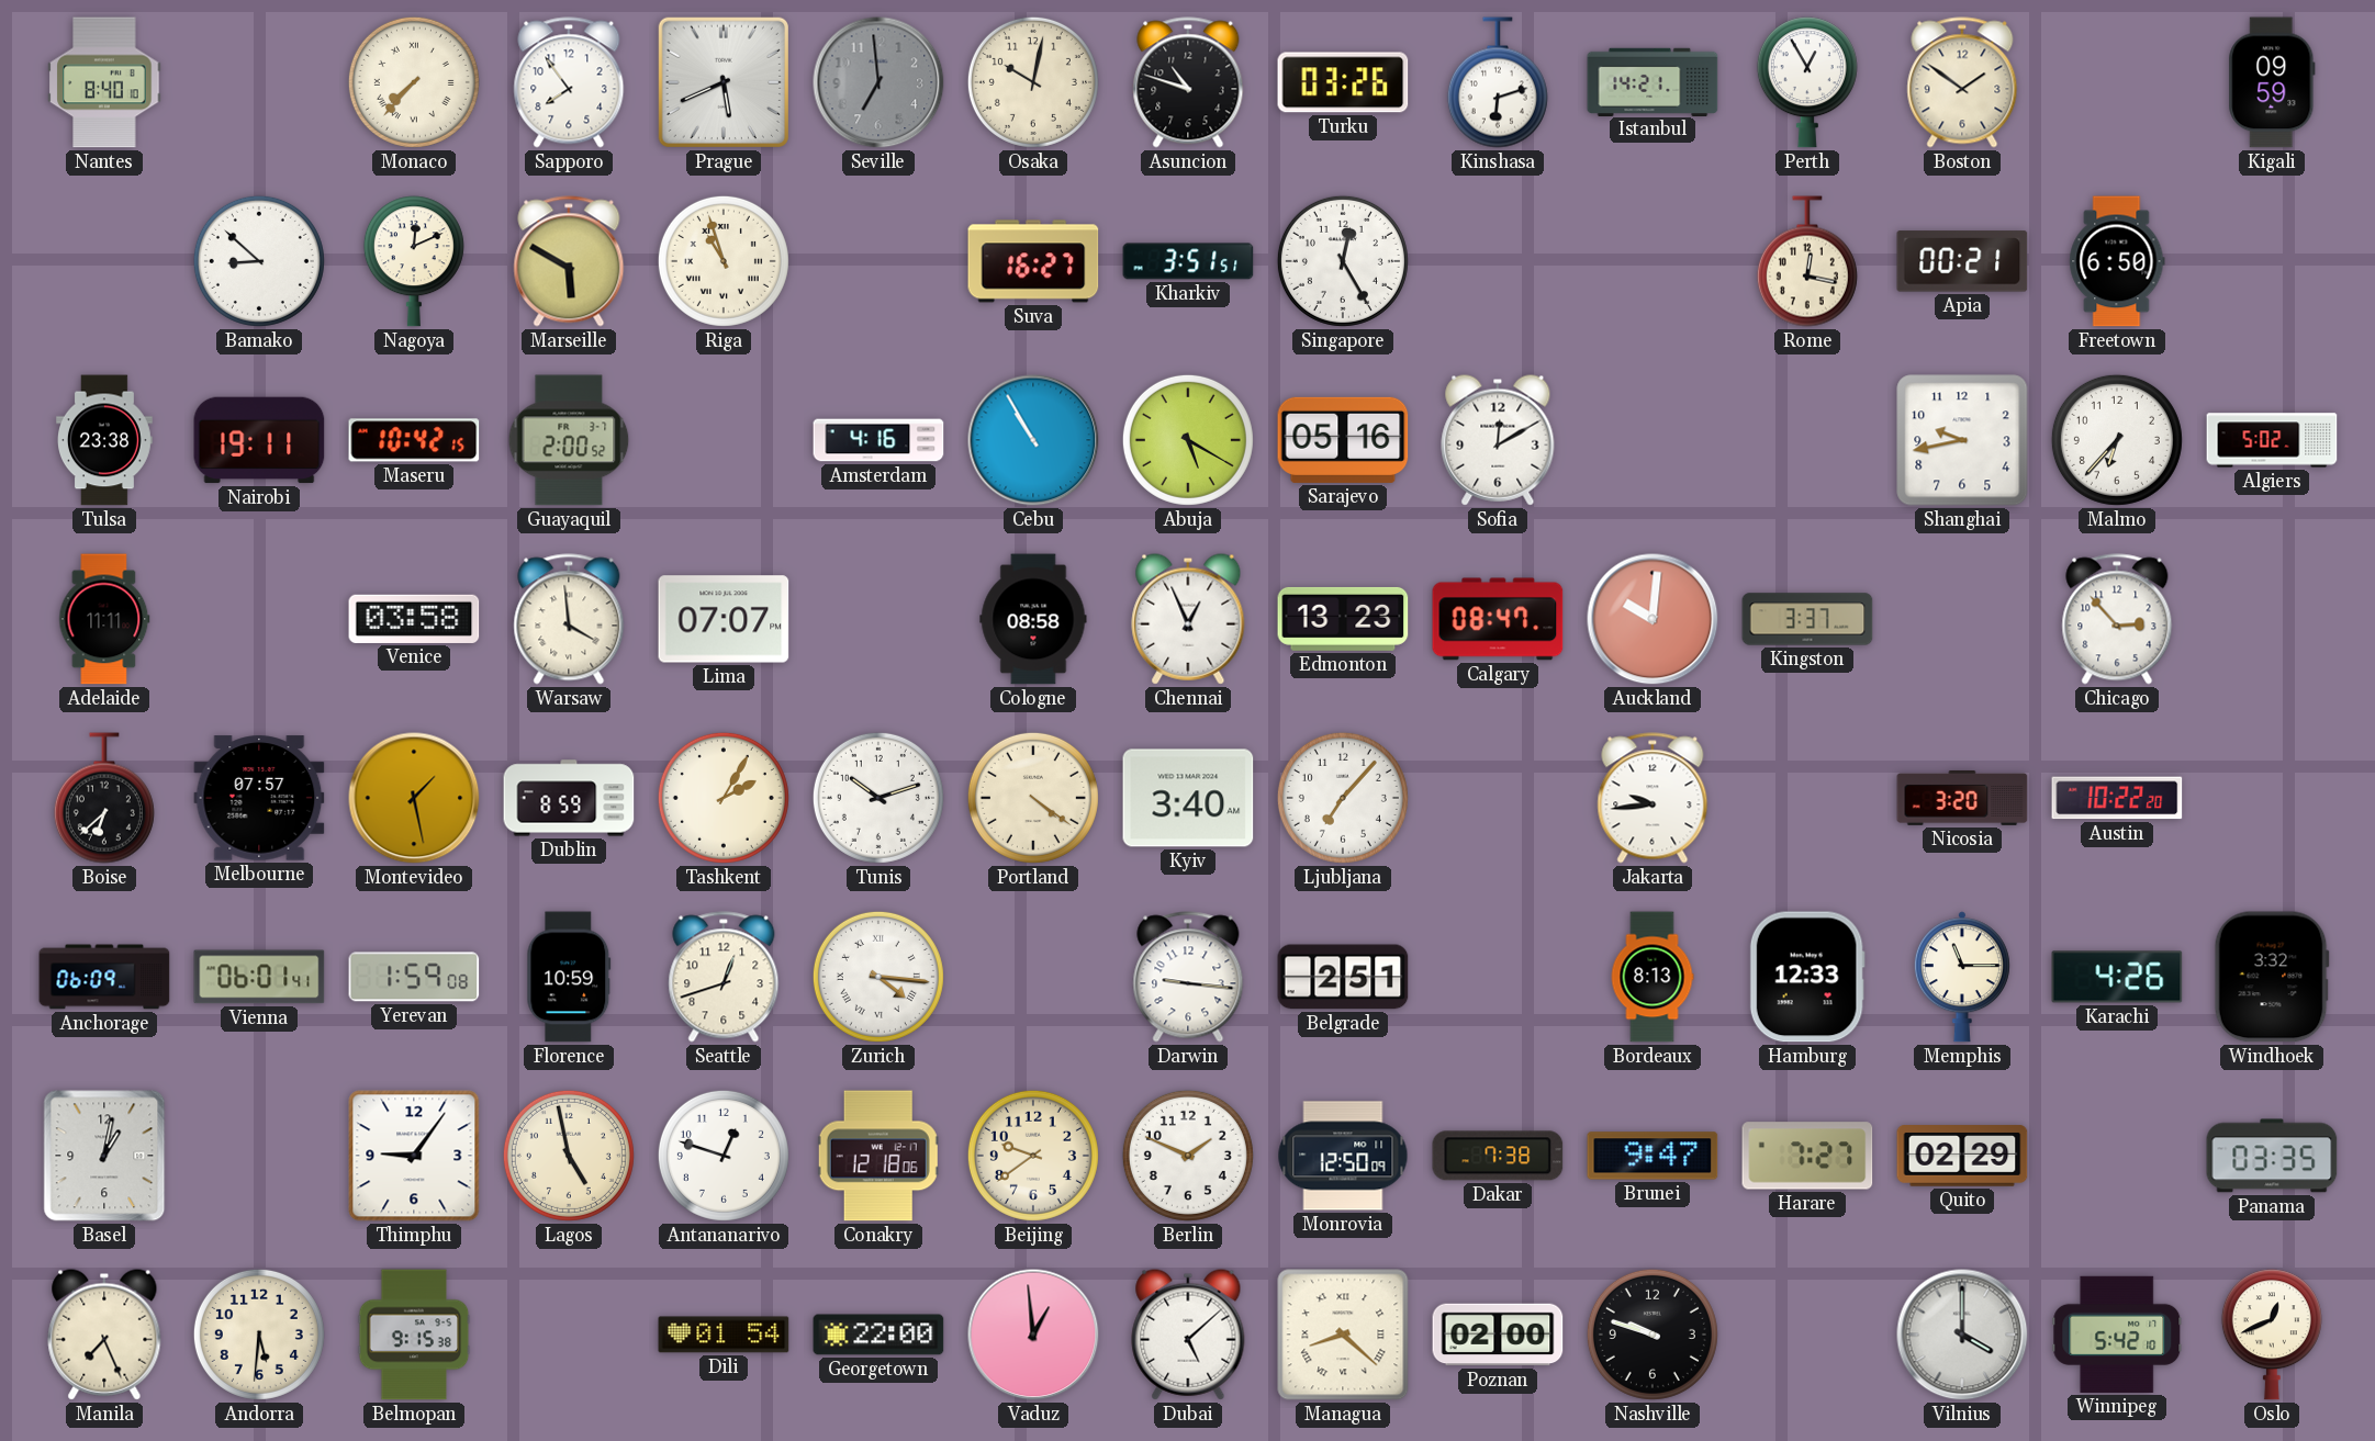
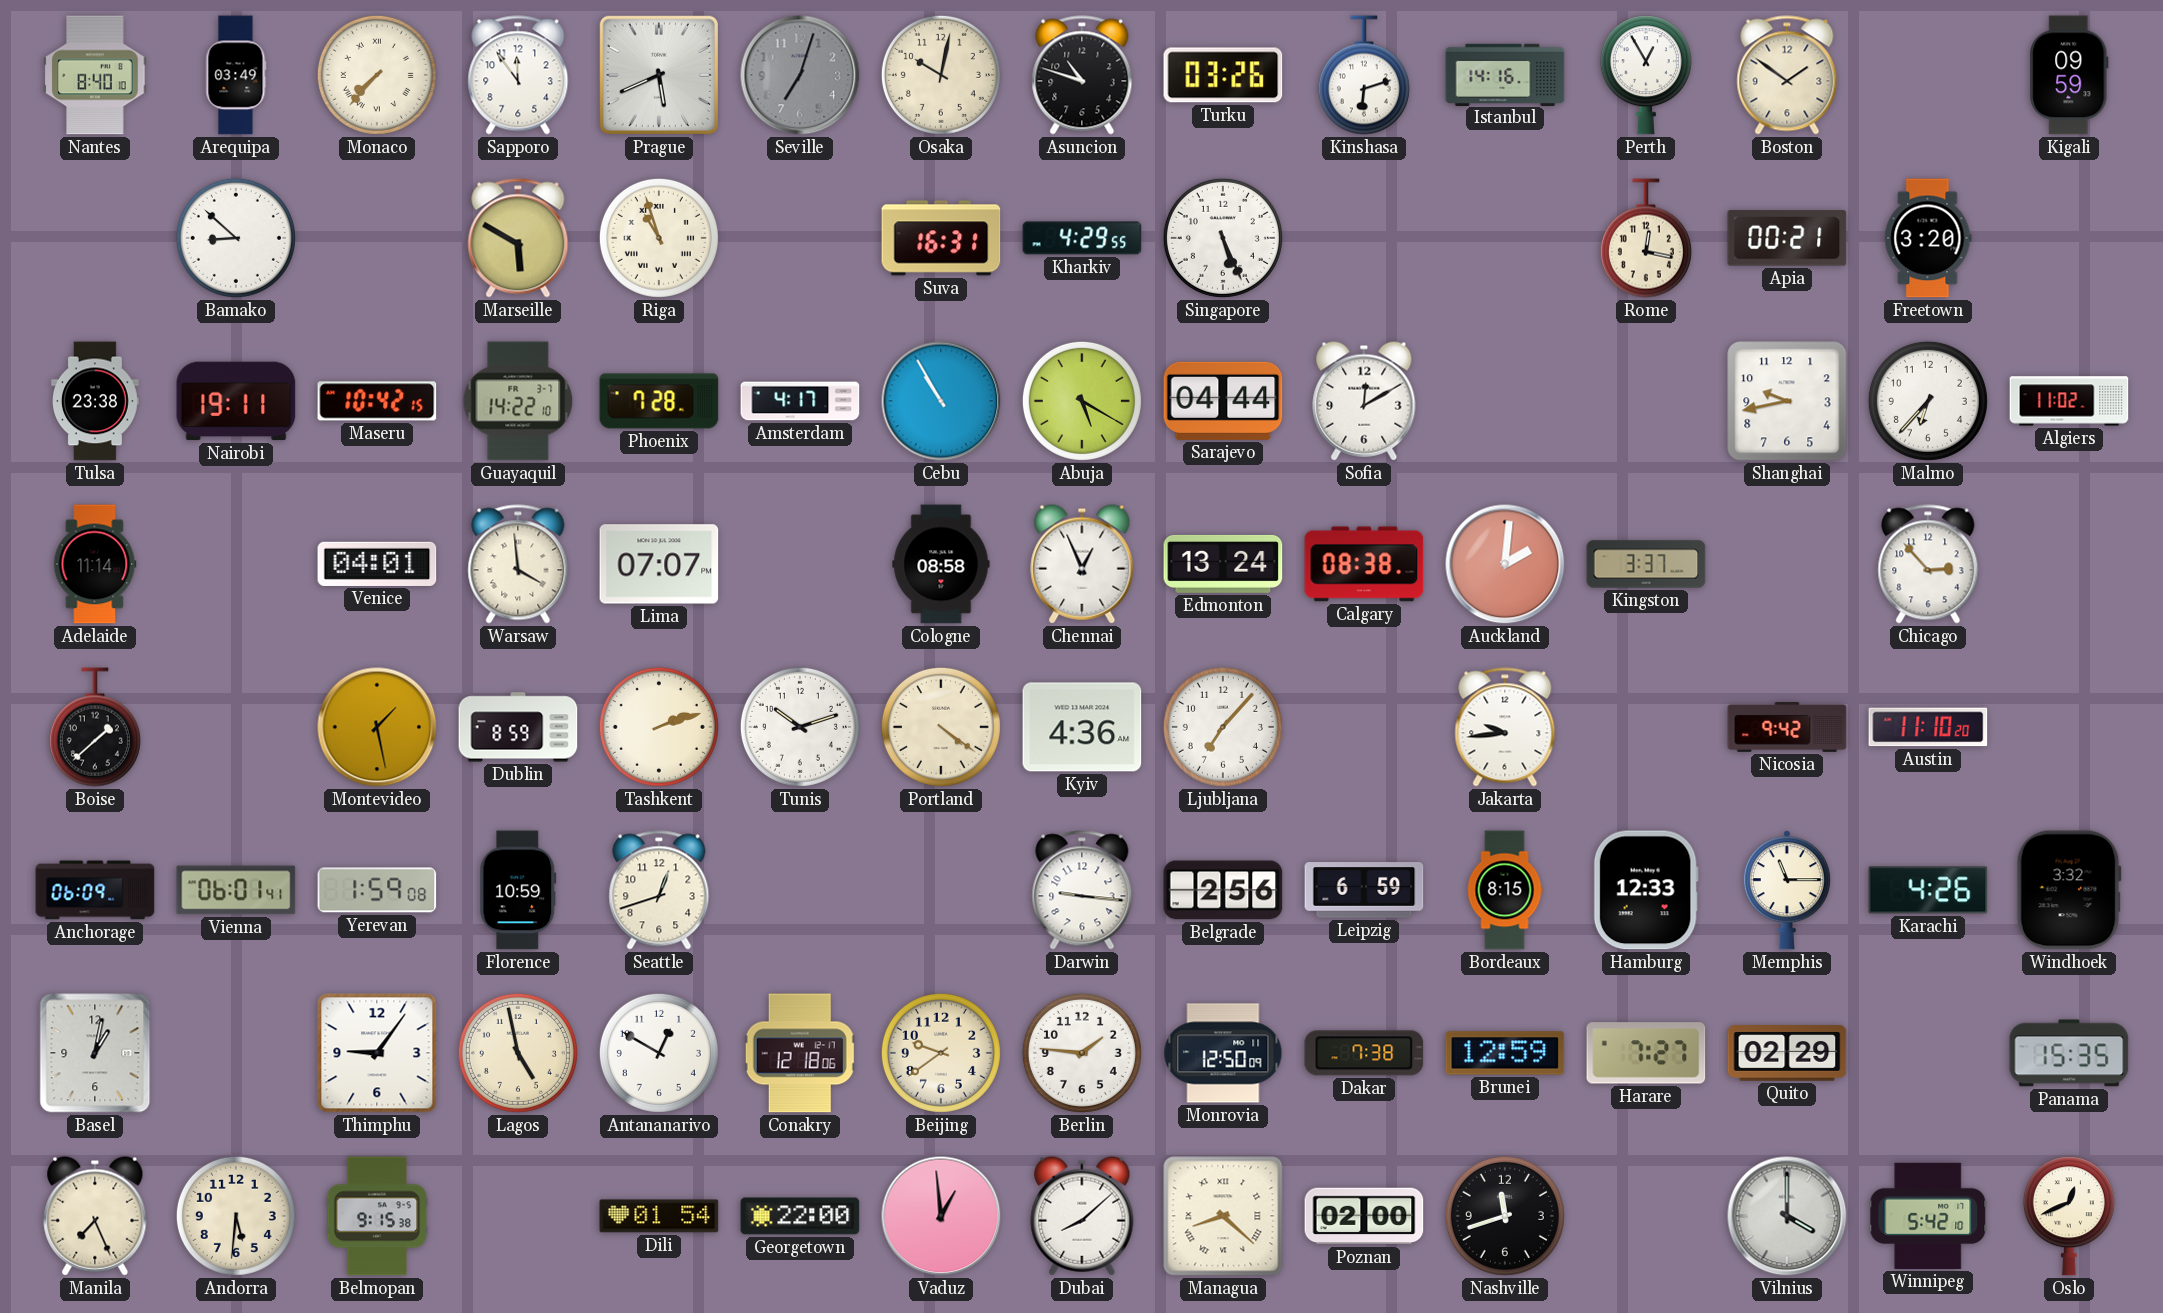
Arequipa: none -> 03:49 (236, 75)
Sapporo: 7:54 -> 11:54 (518, 75)
Seville: 6:59 -> 7:03 (800, 75)
Istanbul: 14:21 -> 14:16 (1505, 74)
Nagoya: 12:11 -> none (414, 261)
Suva: 16:27 -> 16:31 (941, 238)
Kharkiv: 3:51 -> 4:29 (1082, 238)
Singapore: 12:25 -> 5:26 (1223, 238)
Freetown: 6:50 -> 3:20 (1928, 238)
Guayaquil: 2:00 -> 14:22 (518, 401)
Phoenix: none -> 7:28 (659, 401)
Amsterdam: 4:16 -> 4:17 (800, 401)
Sarajevo: 05:16 -> 04:44 (1223, 401)
Algiers: 5:02 -> 11:02 (2069, 401)
Adelaide: 11:11 -> 11:14 (95, 564)
Venice: 03:58 -> 04:01 (377, 564)
Edmonton: 13:23 -> 13:24 (1223, 564)
Calgary: 08:47 -> 08:38 (1364, 564)
Auckland: 10:01 -> 2:01 (1505, 564)
Boise: 6:38 -> 1:38 (95, 727)
Melbourne: 07:57 -> none (259, 798)
Tashkent: 2:05 -> 2:12 (659, 727)
Kyiv: 3:40 -> 4:36 (1082, 727)
Nicosia: 3:20 -> 9:42 (1787, 727)
Austin: 10:22 -> 11:10 (1928, 727)
Zurich: 4:16 -> none (878, 977)
Belgrade: 2:51 -> 2:56 (1223, 890)
Leipzig: none -> 6:59 (1364, 890)
Bordeaux: 8:13 -> 8:15 (1505, 890)
Antananarivo: 12:48 -> 12:50 (659, 1053)
Berlin: 1:49 -> 1:46 (1082, 1053)
Brunei: 9:47 -> 12:59 (1505, 1053)
Panama: 03:35 -> 15:35 (2069, 1053)
Dubai: 5:08 -> 8:08 (1082, 1216)
Nashville: 9:48 -> 11:42 (1505, 1216)
